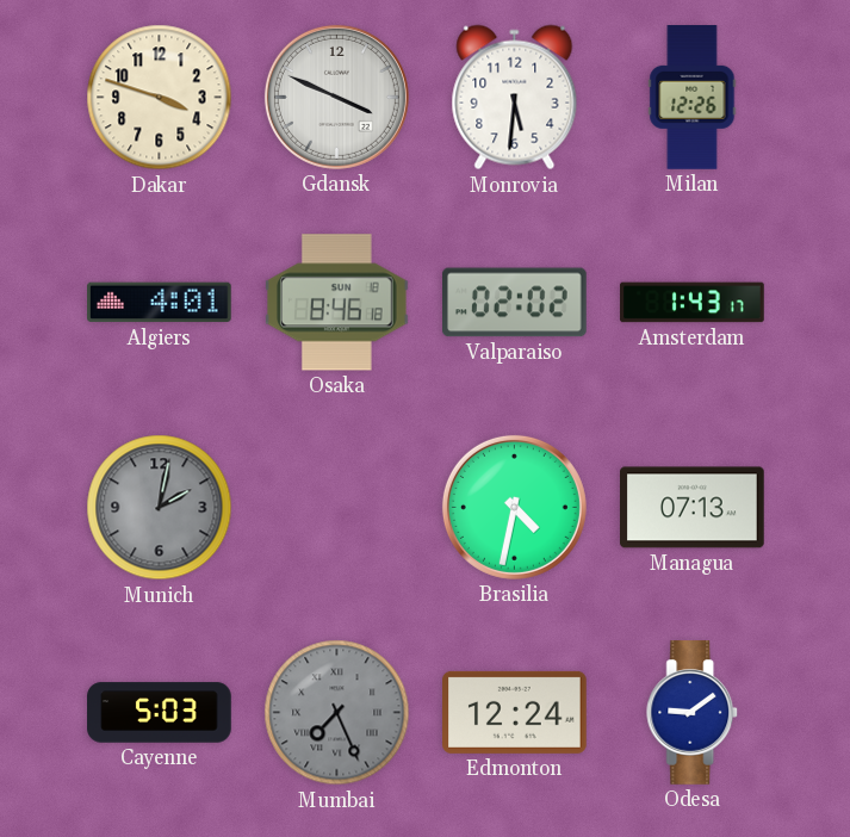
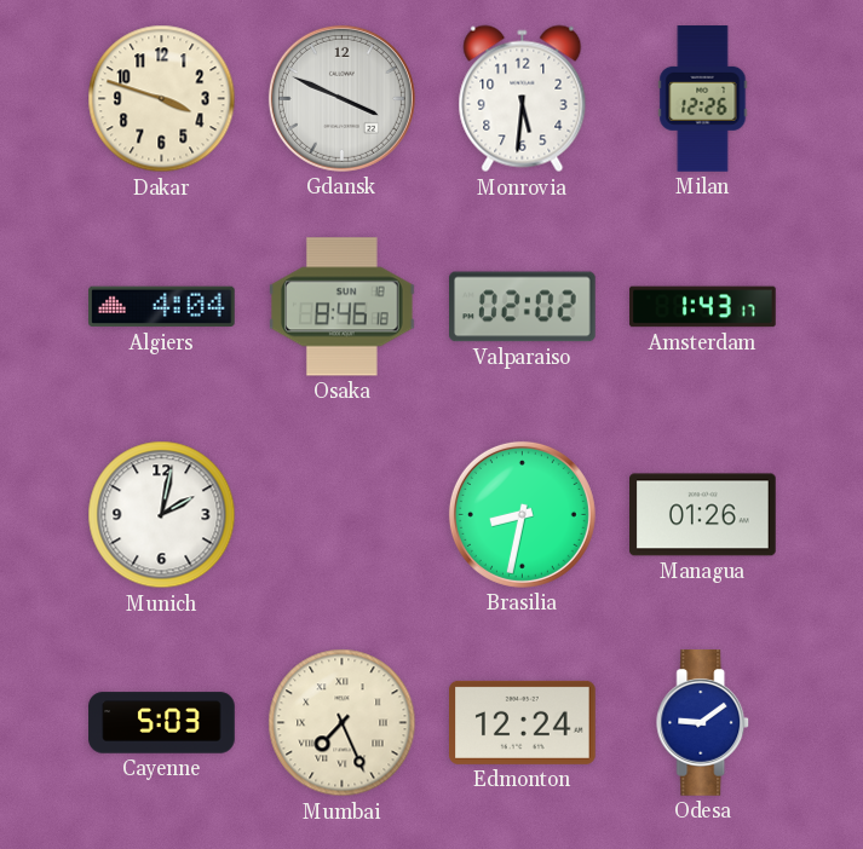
Algiers: 4:01 -> 4:04 (162, 307)
Munich dial: grey -> white (162, 515)
Brasilia: 4:32 -> 8:32 (522, 514)
Managua: 07:13 -> 01:26 (703, 515)
Mumbai dial: grey -> cream (343, 723)
